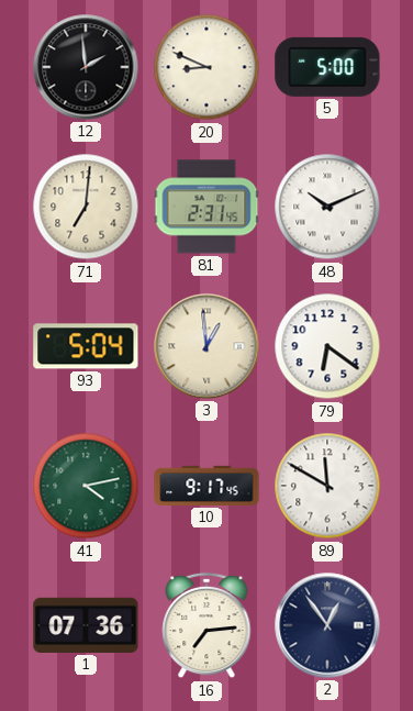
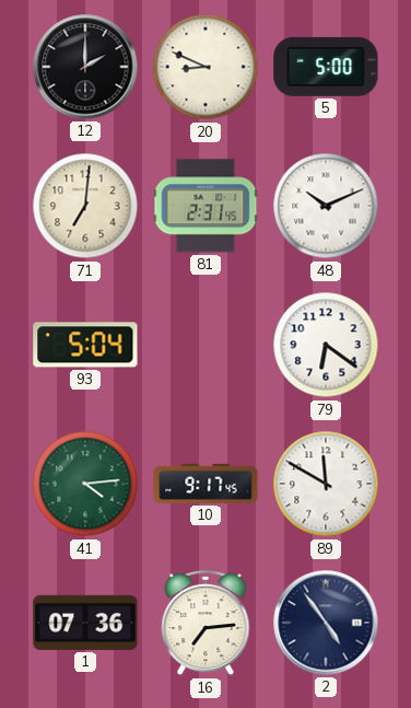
12: 1:59 -> 2:00 (85, 67)
3: 12:59 -> none (206, 346)
41: 4:13 -> 4:14 (85, 484)
2: 12:54 -> 4:54 (326, 623)
